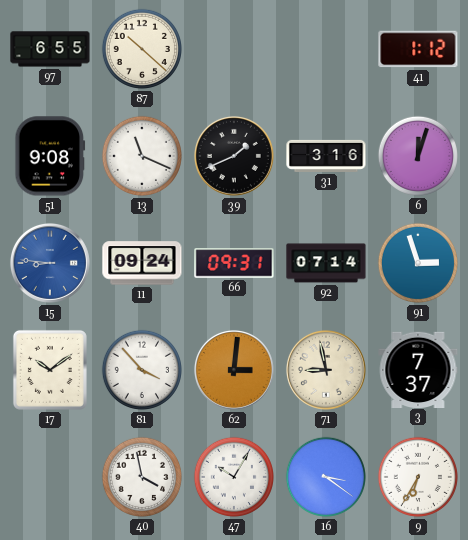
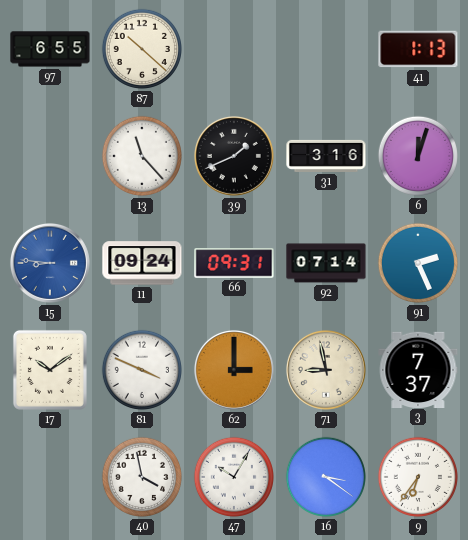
41: 1:12 -> 1:13 (418, 49)
51: 9:08 -> none (50, 156)
13: 11:19 -> 11:23 (142, 156)
91: 2:57 -> 2:26 (418, 263)
81: 3:53 -> 3:49 (142, 370)
62: 3:01 -> 3:00 (234, 370)
9: 6:35 -> 6:36 (418, 477)
